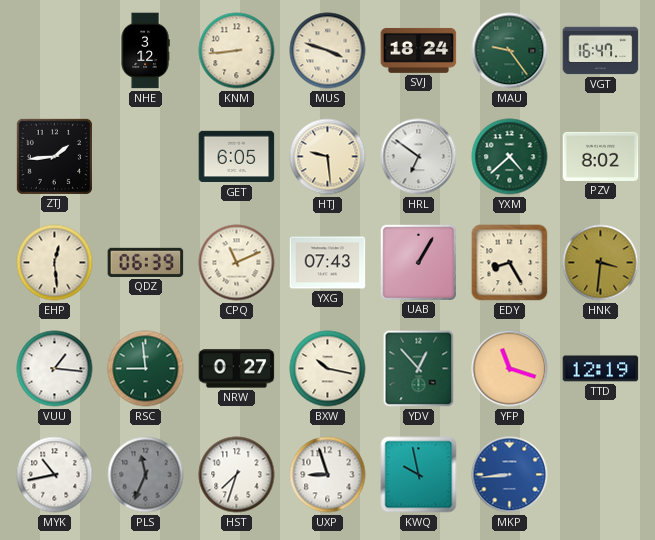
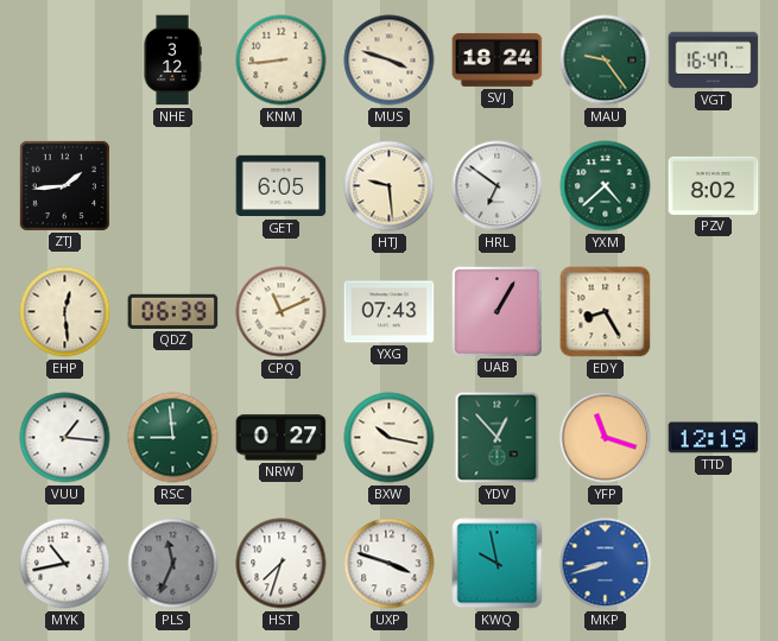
HNK: 3:31 -> none (601, 263)
UXP: 8:57 -> 3:48 (390, 564)
MKP: 8:44 -> 8:42 (606, 564)
